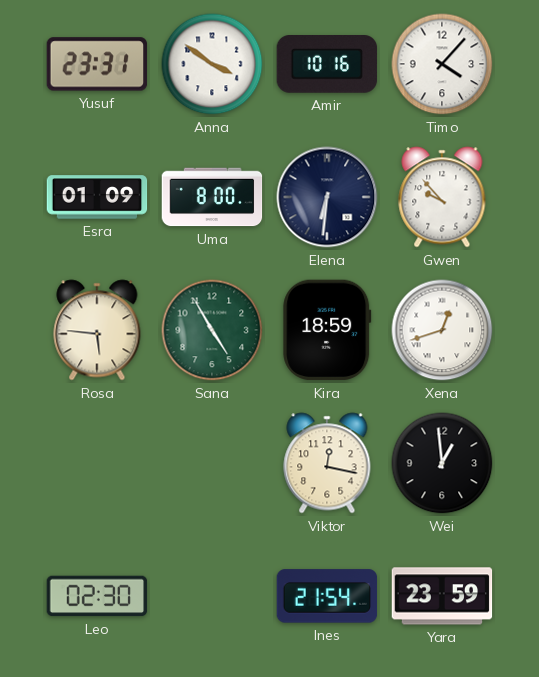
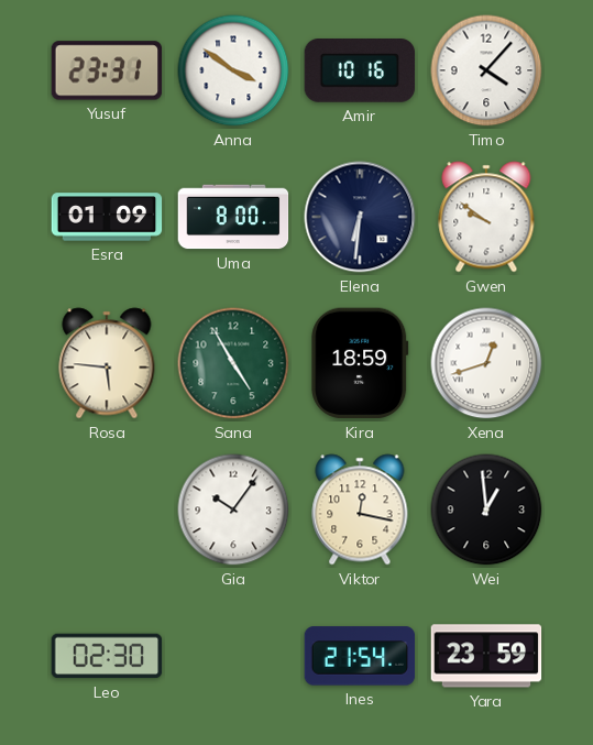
Gwen: 9:53 -> 9:51 (486, 217)
Gia: none -> 10:06 (233, 510)
